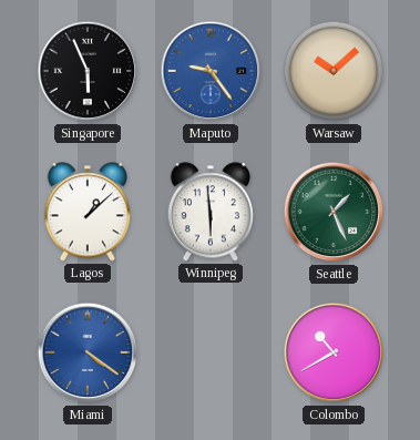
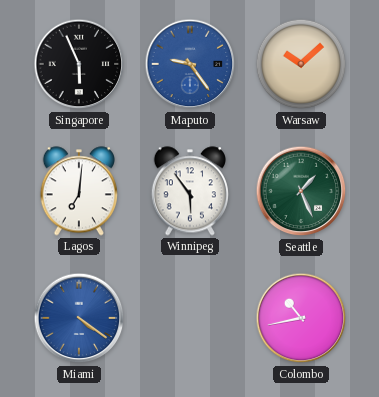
Lagos: 1:08 -> 7:01 (79, 191)
Winnipeg: 5:59 -> 5:54 (190, 191)
Colombo: 10:40 -> 10:43 (301, 318)
